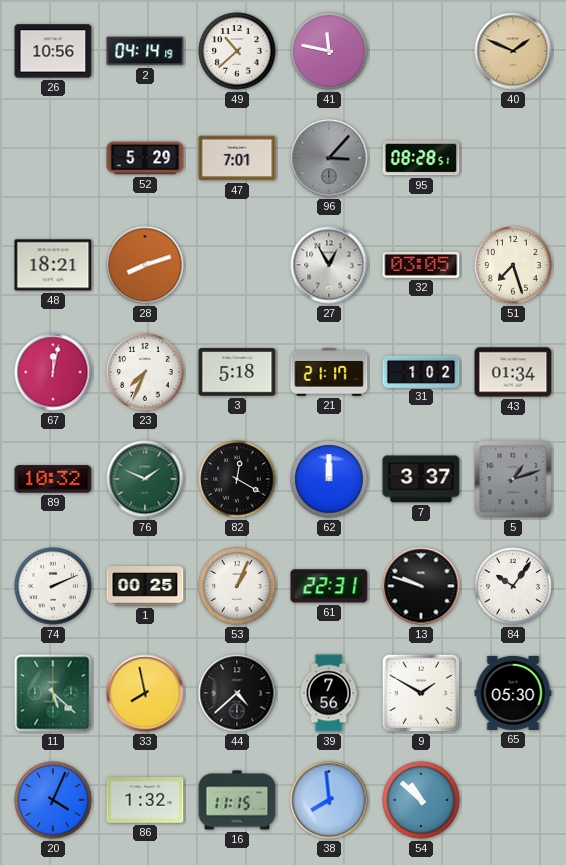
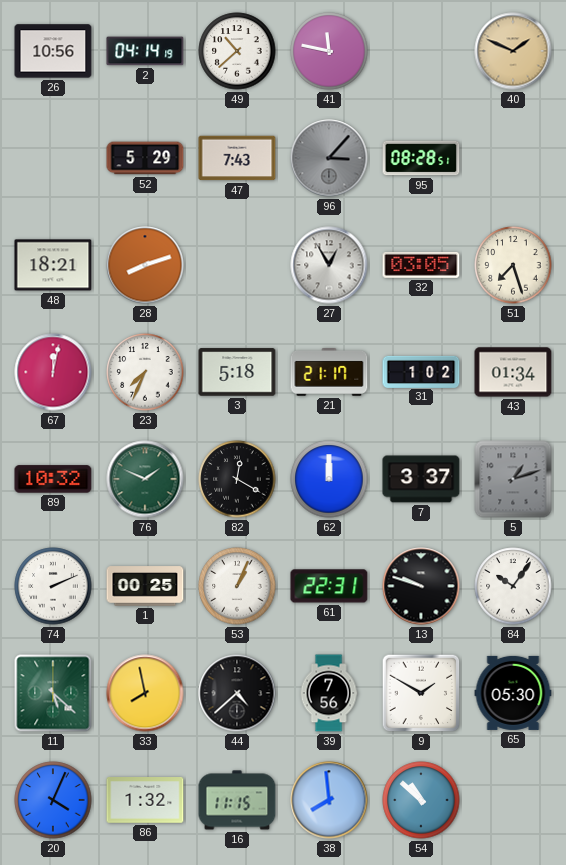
47: 7:01 -> 7:43 (237, 158)
